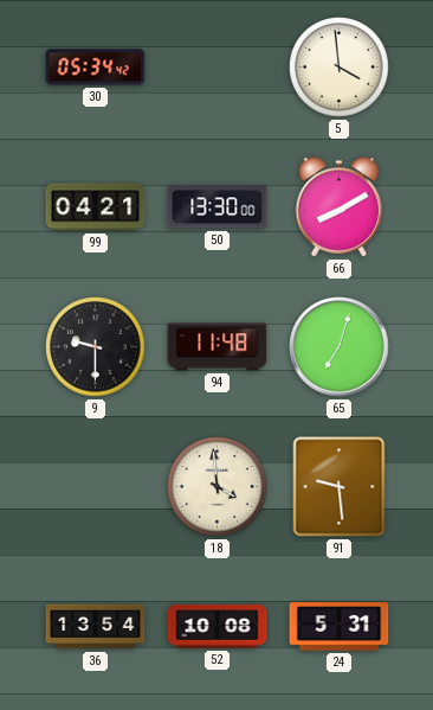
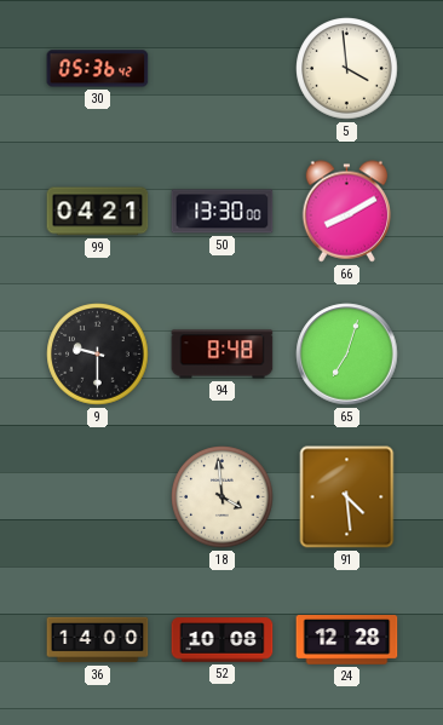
30: 05:34 -> 05:36 (98, 69)
94: 11:48 -> 8:48 (223, 355)
91: 9:29 -> 4:29 (347, 497)
36: 13:54 -> 14:00 (98, 640)
24: 5:31 -> 12:28 (347, 640)
